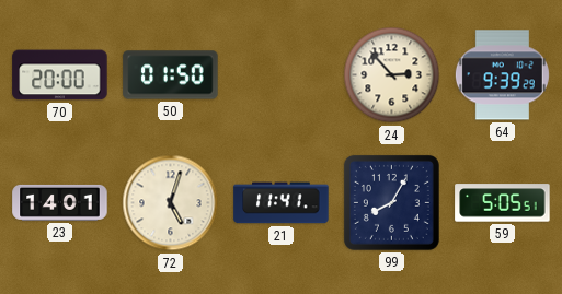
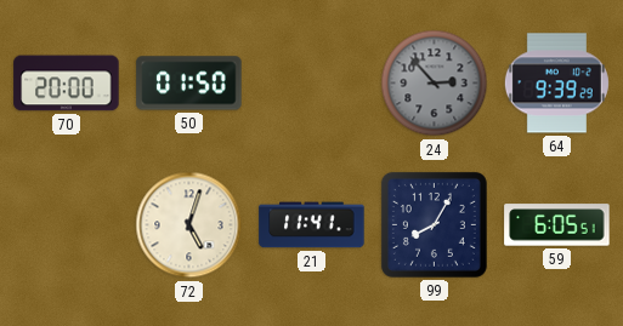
24 dial: cream -> grey (435, 84)
23: 14:01 -> none (60, 202)
59: 5:05 -> 6:05 (557, 225)
